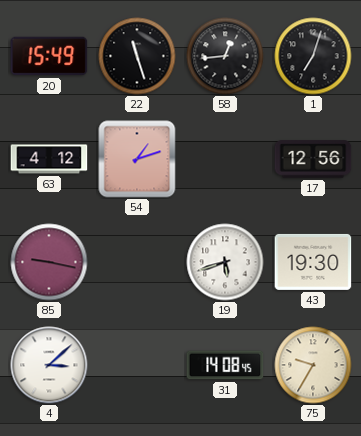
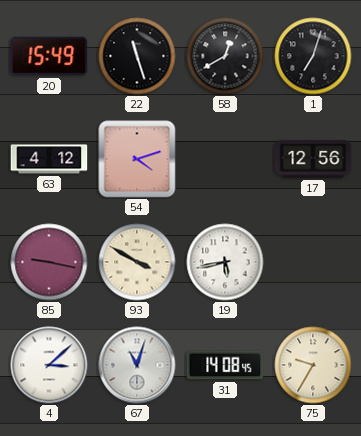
58: 12:44 -> 12:40 (225, 56)
54: 1:12 -> 4:12 (137, 159)
93: none -> 3:50 (137, 262)
19: 5:42 -> 5:43 (225, 262)
43: 19:30 -> none (313, 262)
67: none -> 11:03 (137, 365)
